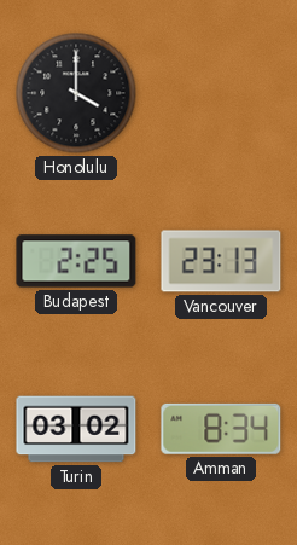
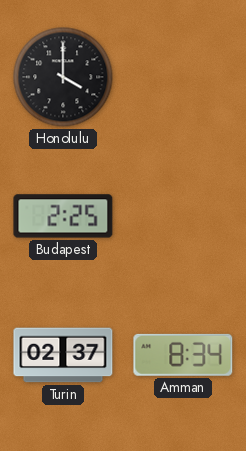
Vancouver: 23:13 -> none (221, 261)
Turin: 03:02 -> 02:37 (63, 355)
